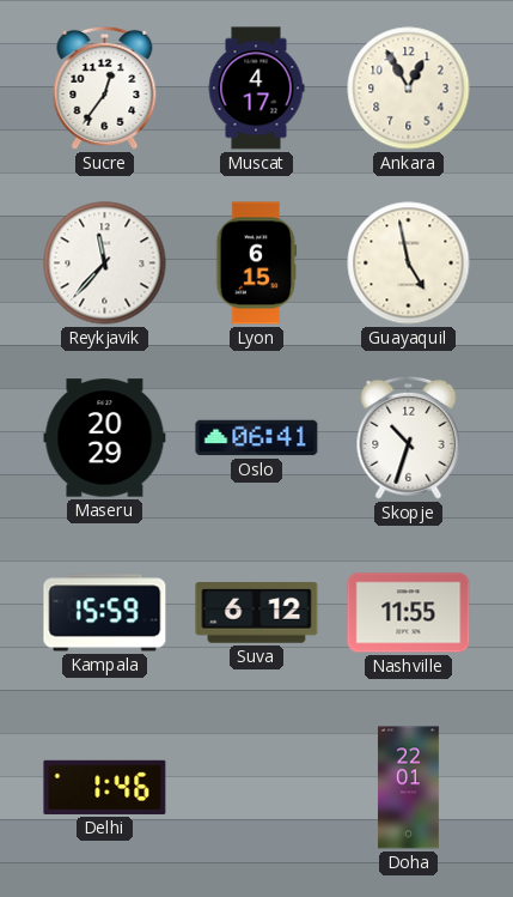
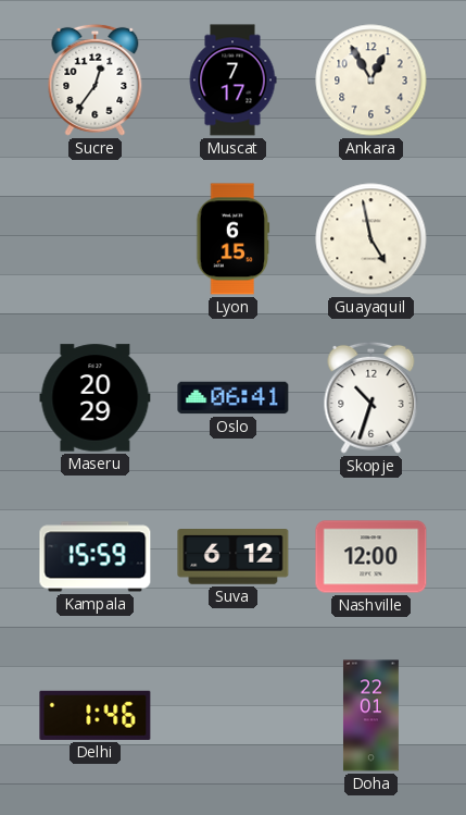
Muscat: 4:17 -> 7:17 (232, 81)
Reykjavik: 11:37 -> none (105, 263)
Nashville: 11:55 -> 12:00 (371, 557)
